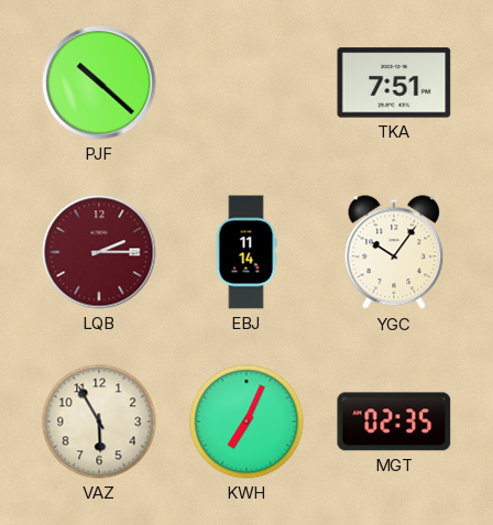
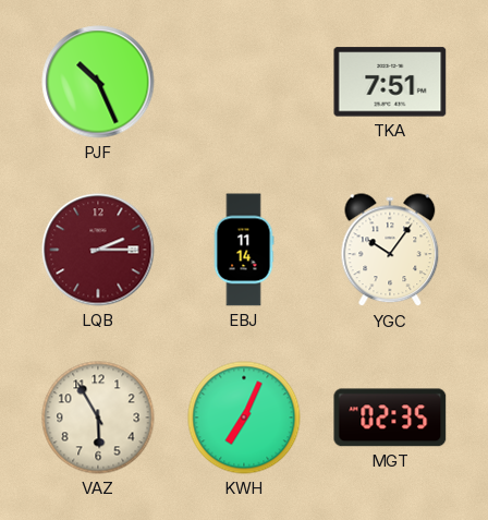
PJF: 10:22 -> 10:26 (98, 82)
